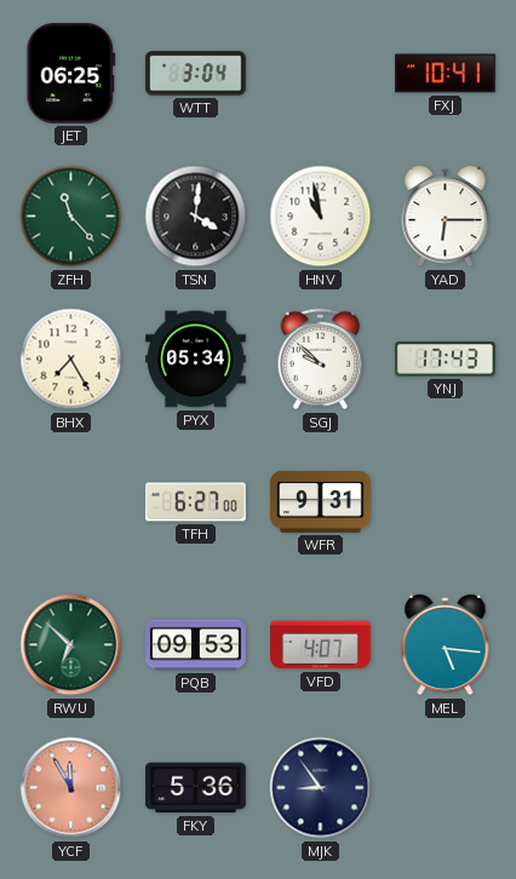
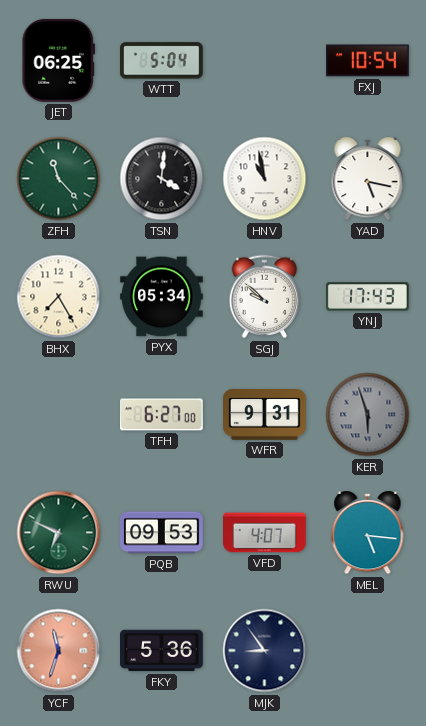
WTT: 3:04 -> 5:04 (161, 61)
FXJ: 10:41 -> 10:54 (368, 61)
YAD: 6:15 -> 5:17 (368, 179)
KER: none -> 5:57 (368, 415)
RWU: 6:52 -> 6:49 (59, 533)
YCF: 11:55 -> 11:33 (59, 651)
